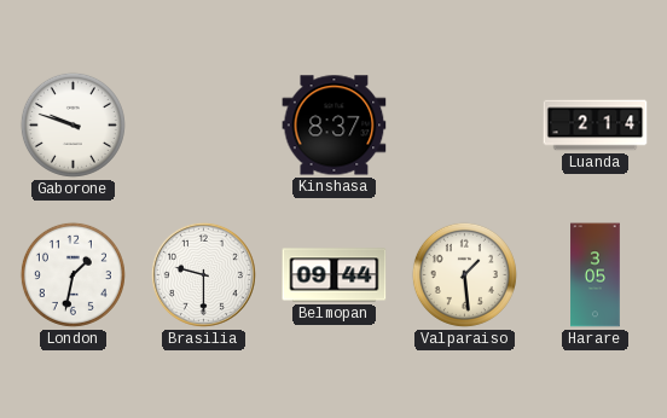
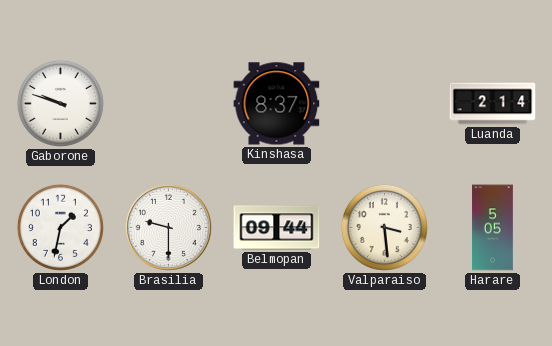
Valparaiso: 1:29 -> 3:29 (384, 227)
Harare: 3:05 -> 5:05 (493, 228)
